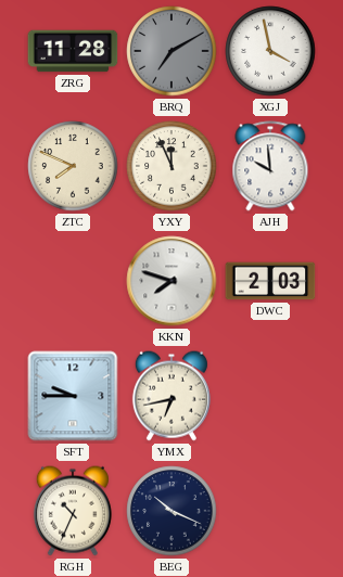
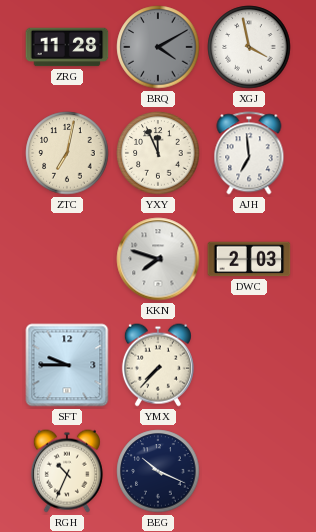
BRQ: 7:10 -> 4:10 (158, 47)
ZTC: 7:49 -> 7:02 (67, 153)
AJH: 9:59 -> 6:59 (249, 153)
YMX: 6:43 -> 7:37 (158, 365)
